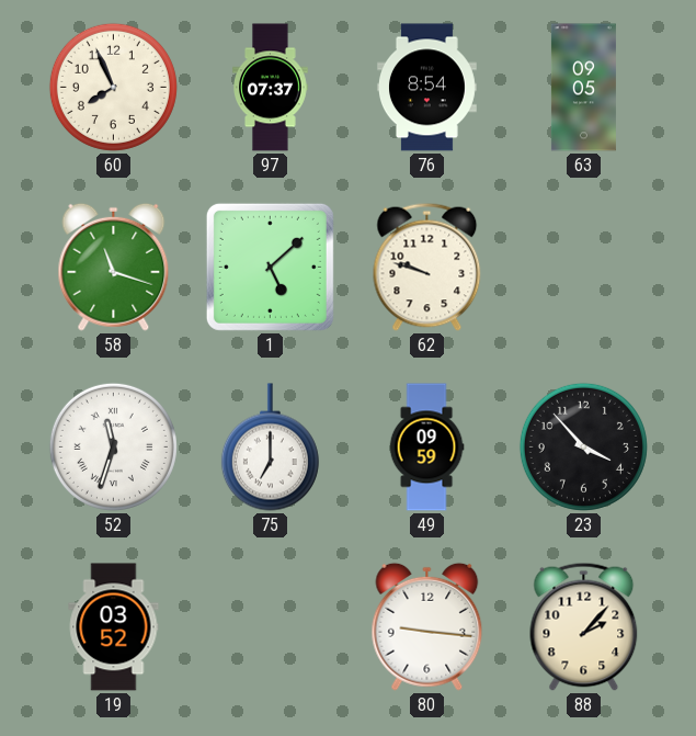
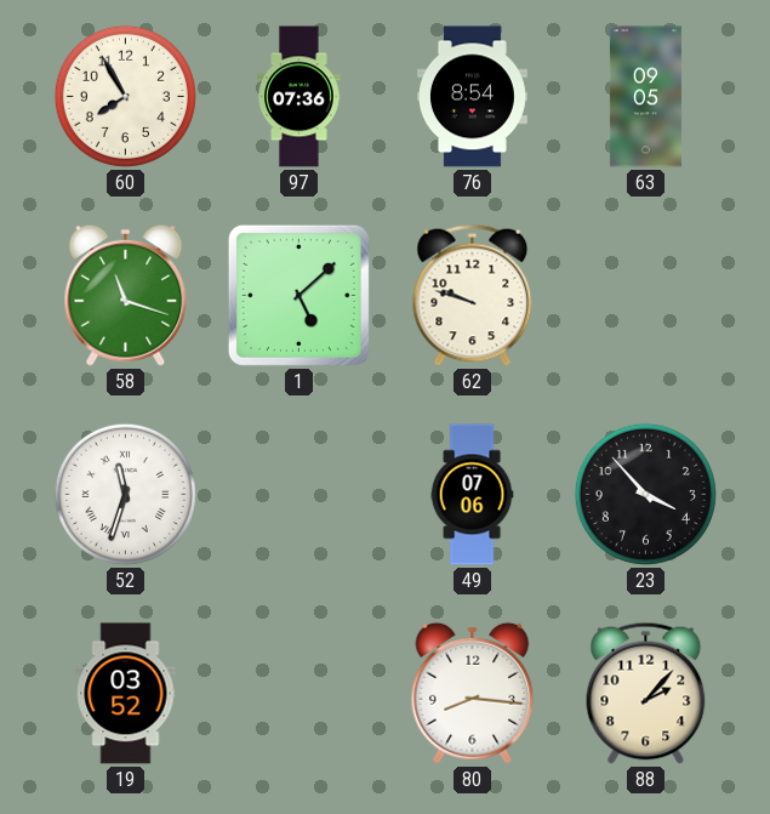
60: 7:56 -> 7:55 (125, 96)
97: 07:37 -> 07:36 (300, 97)
75: 7:00 -> none (270, 448)
49: 09:59 -> 07:06 (472, 495)
80: 9:16 -> 8:16 (473, 693)
